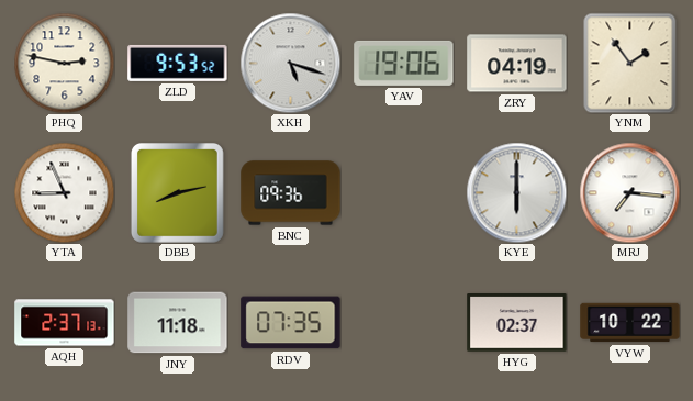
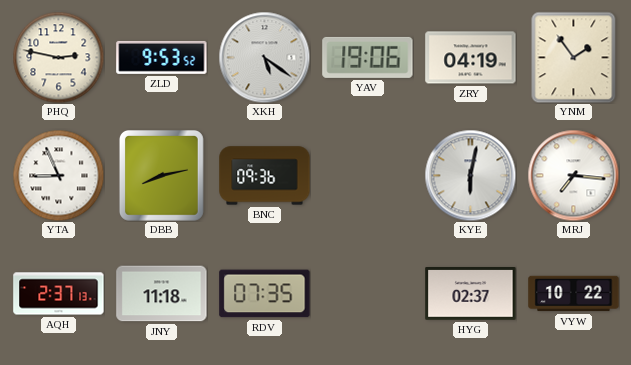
XKH: 5:18 -> 5:21 (264, 57)
KYE: 6:00 -> 6:02 (470, 175)
